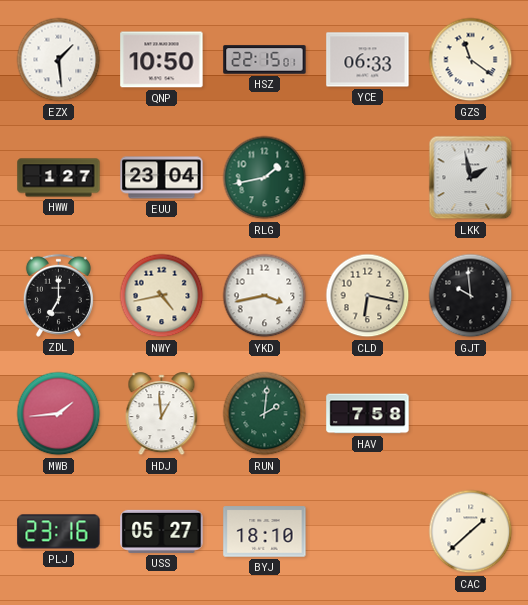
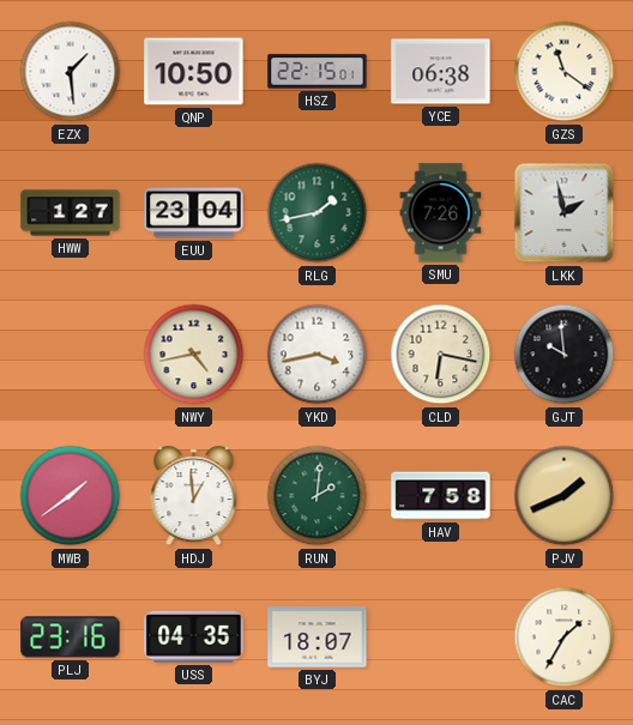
YCE: 06:33 -> 06:38 (441, 72)
SMU: none -> 7:26 (441, 213)
ZDL: 7:00 -> none (58, 295)
MWB: 1:44 -> 1:39 (71, 496)
PJV: none -> 1:41 (565, 496)
USS: 05:27 -> 04:35 (194, 636)
BYJ: 18:10 -> 18:07 (318, 638)
CAC: 1:38 -> 1:35 (565, 638)
